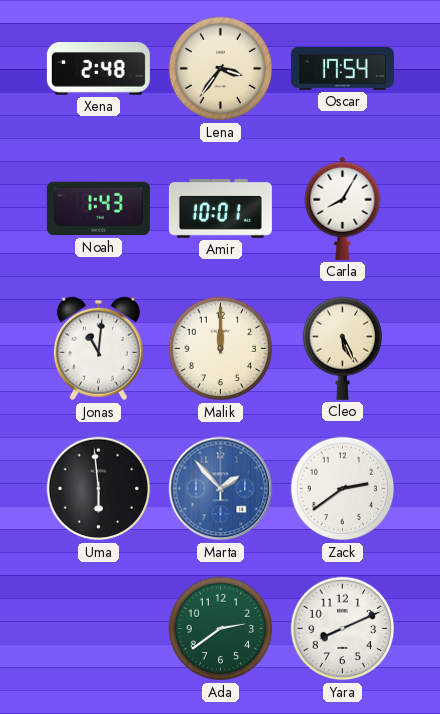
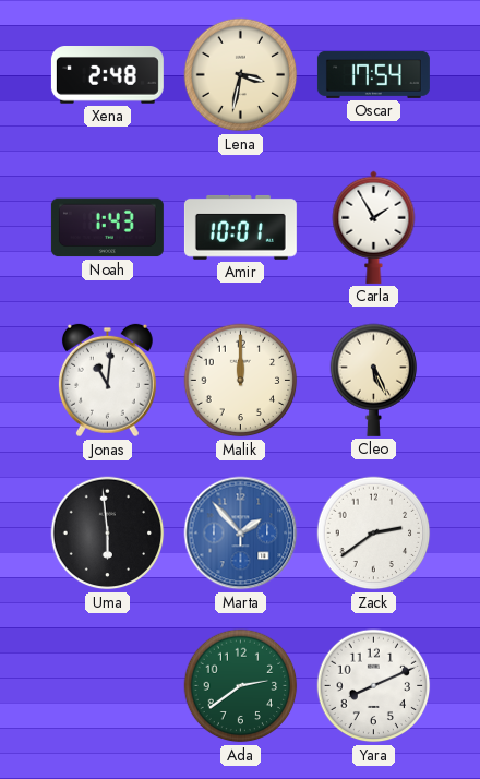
Lena: 3:36 -> 3:32 (241, 75)
Carla: 8:05 -> 1:55 (374, 227)
